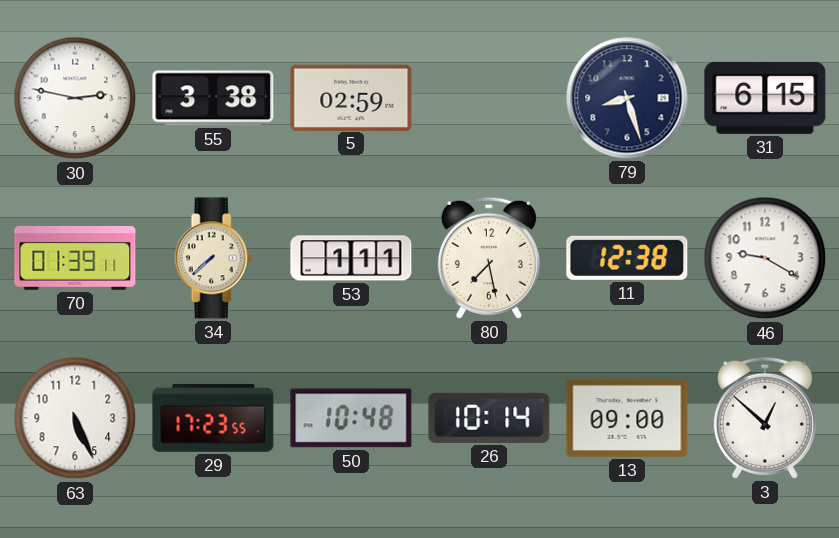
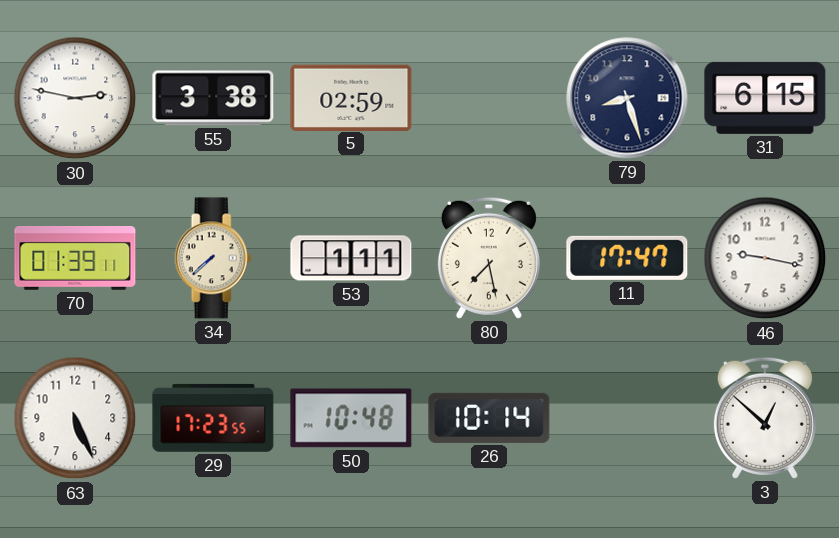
11: 12:38 -> 17:47 (627, 258)
46: 9:20 -> 9:17 (765, 258)
13: 09:00 -> none (627, 418)
